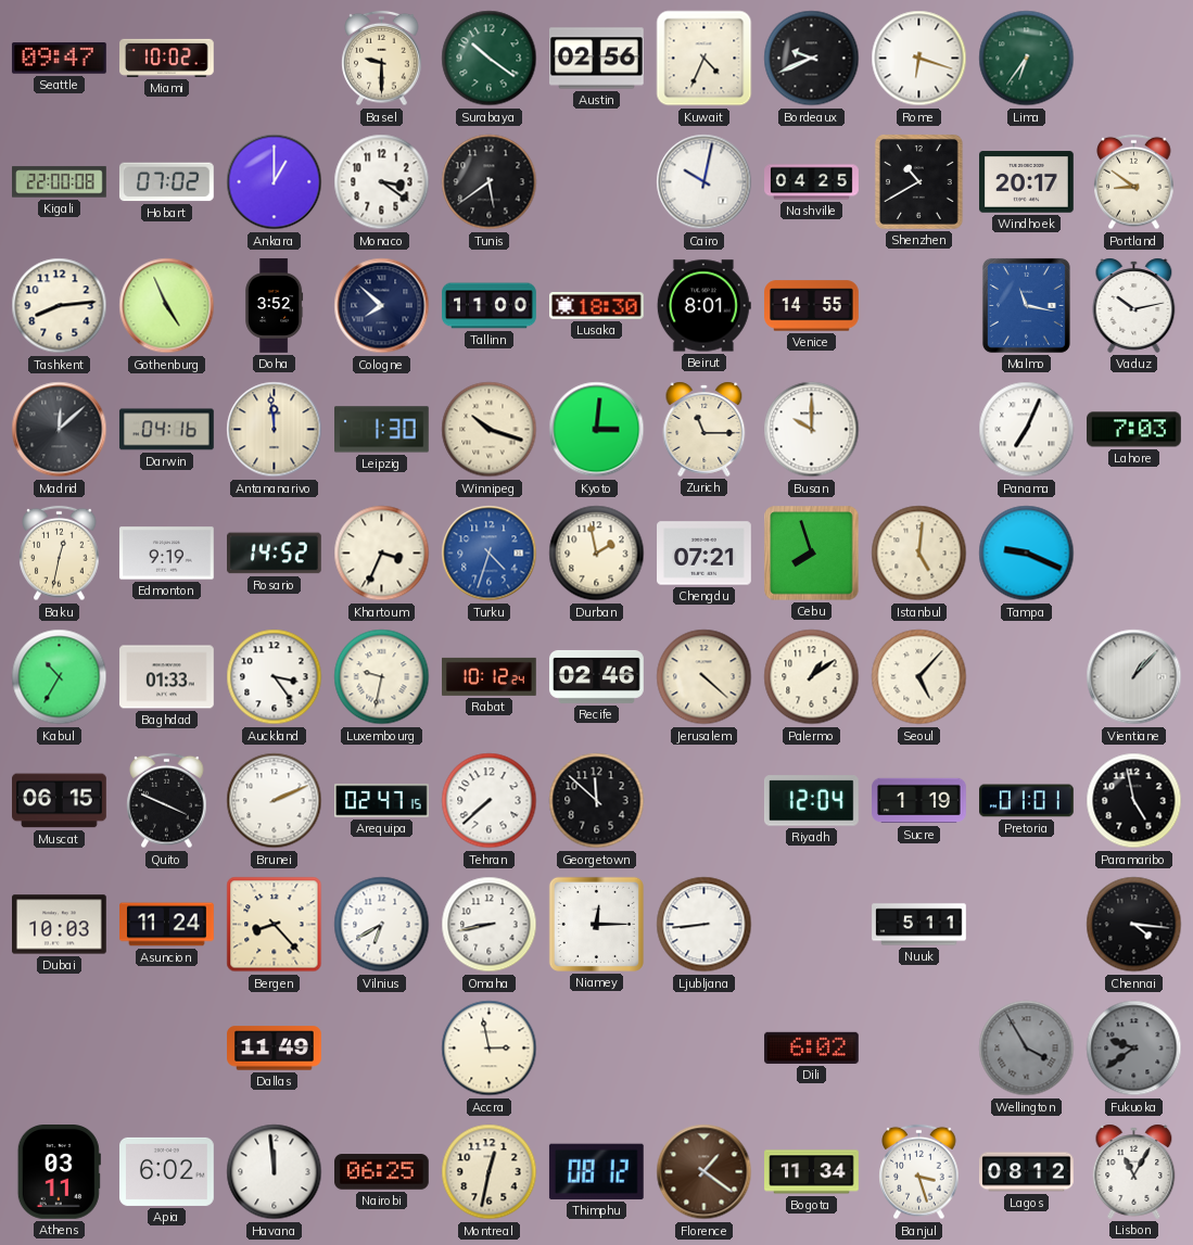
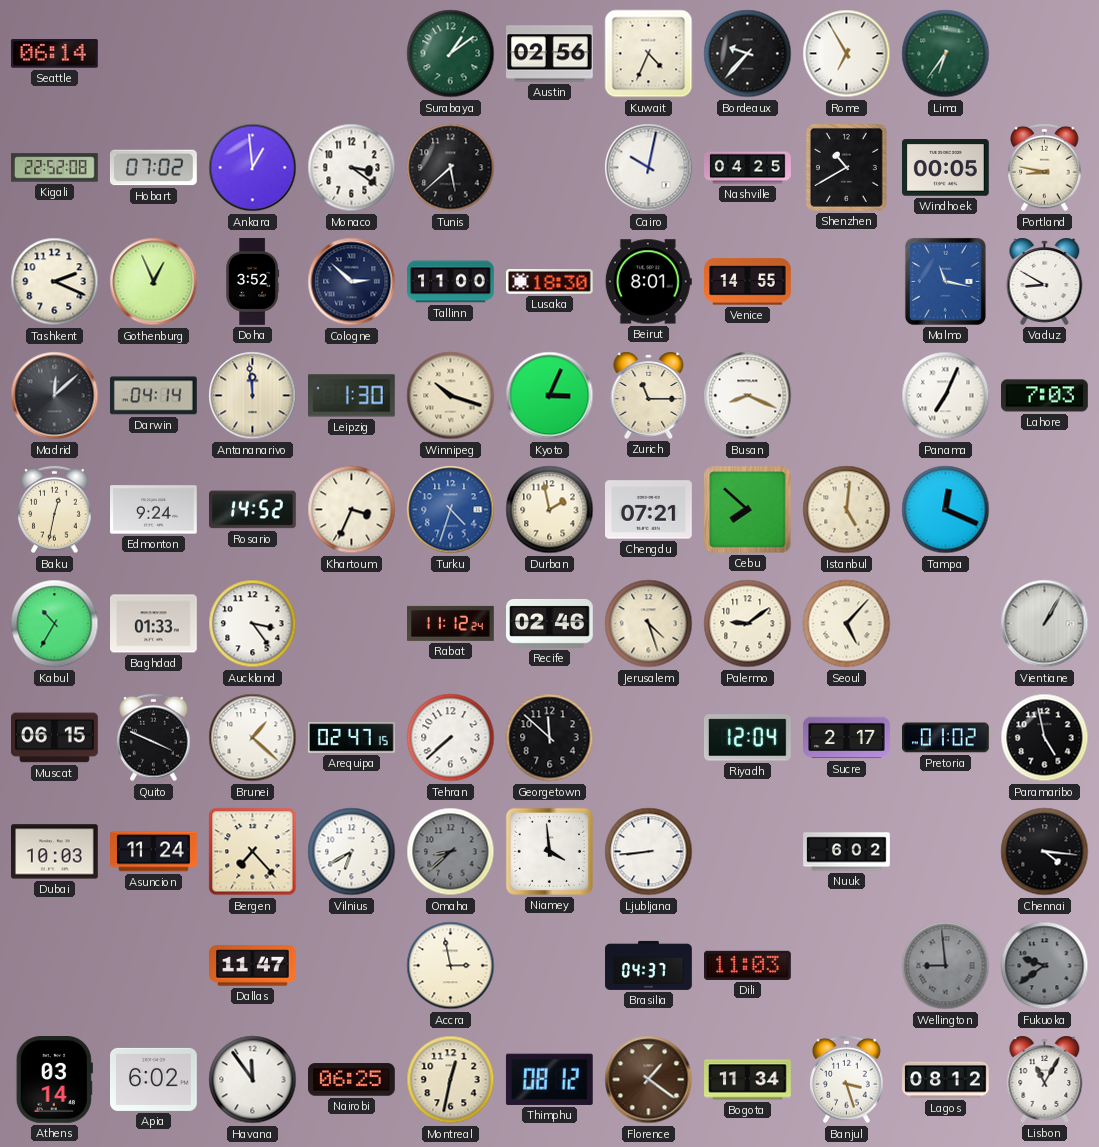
Seattle: 09:47 -> 06:14 (54, 54)
Miami: 10:02 -> none (167, 58)
Basel: 9:30 -> none (382, 59)
Surabaya: 10:21 -> 1:09 (451, 54)
Bordeaux: 9:41 -> 9:37 (748, 54)
Rome: 6:18 -> 6:55 (847, 54)
Kigali: 22:00 -> 22:52 (55, 168)
Ankara: 1:00 -> 12:59 (253, 168)
Tunis: 5:39 -> 5:38 (451, 168)
Windhoek: 20:17 -> 00:05 (946, 168)
Portland: 8:51 -> 8:47 (1045, 168)
Tashkent: 8:14 -> 2:19 (55, 282)
Gothenburg: 4:56 -> 12:56 (154, 282)
Cologne: 7:52 -> 2:52 (352, 282)
Vaduz: 10:13 -> 8:50 (1045, 281)
Darwin: 04:16 -> 04:14 (153, 396)
Kyoto: 3:01 -> 3:04 (550, 396)
Busan: 10:00 -> 8:19 (748, 396)
Edmonton: 9:19 -> 9:24 (154, 510)
Cebu: 7:57 -> 7:52 (748, 510)
Tampa: 9:19 -> 12:19 (946, 510)
Luxembourg: 9:32 -> none (382, 677)
Rabat: 10:12 -> 11:12 (451, 623)
Jerusalem: 4:22 -> 4:27 (649, 624)
Palermo: 1:09 -> 9:09 (748, 624)
Vientiane: 1:07 -> 1:05 (1045, 624)
Brunei: 2:11 -> 1:22 (253, 738)
Sucre: 1:19 -> 2:17 (847, 738)
Pretoria: 01:01 -> 01:02 (946, 738)
Bergen: 8:23 -> 7:23 (253, 852)
Omaha: 8:43 -> 8:38 (451, 852)
Omaha dial: white -> grey (451, 852)
Niamey: 12:15 -> 3:59 (549, 851)
Nuuk: 5:11 -> 6:02 (847, 852)
Dallas: 11:49 -> 11:47 (253, 966)
Brasilia: none -> 04:37 (649, 965)
Dili: 6:02 -> 11:03 (748, 965)
Wellington: 3:55 -> 8:59 (946, 966)
Athens: 03:11 -> 03:14 (54, 1080)
Havana: 11:59 -> 11:54 (253, 1080)
